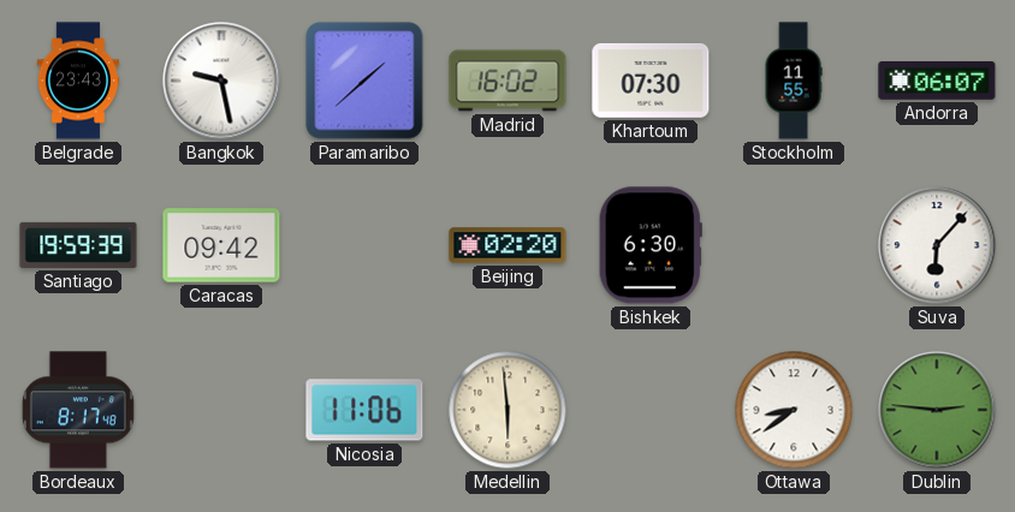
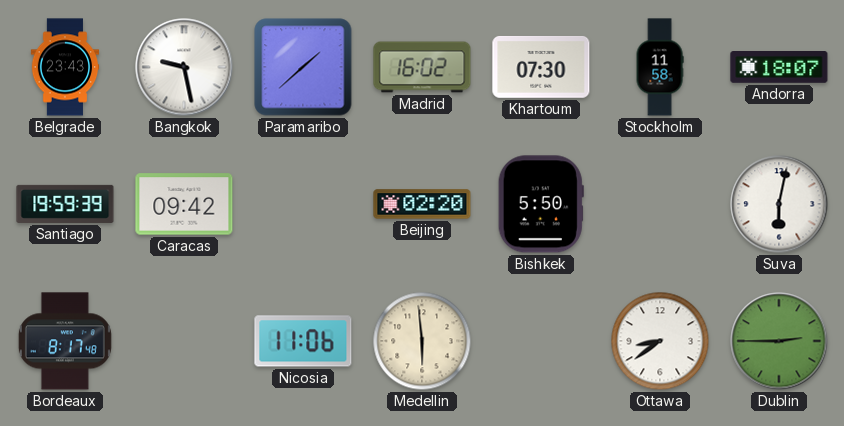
Stockholm: 11:55 -> 11:58 (660, 67)
Andorra: 06:07 -> 18:07 (779, 68)
Bishkek: 6:30 -> 5:50 (541, 204)
Suva: 6:07 -> 6:02 (779, 204)
Dublin: 2:46 -> 2:45 (779, 341)
